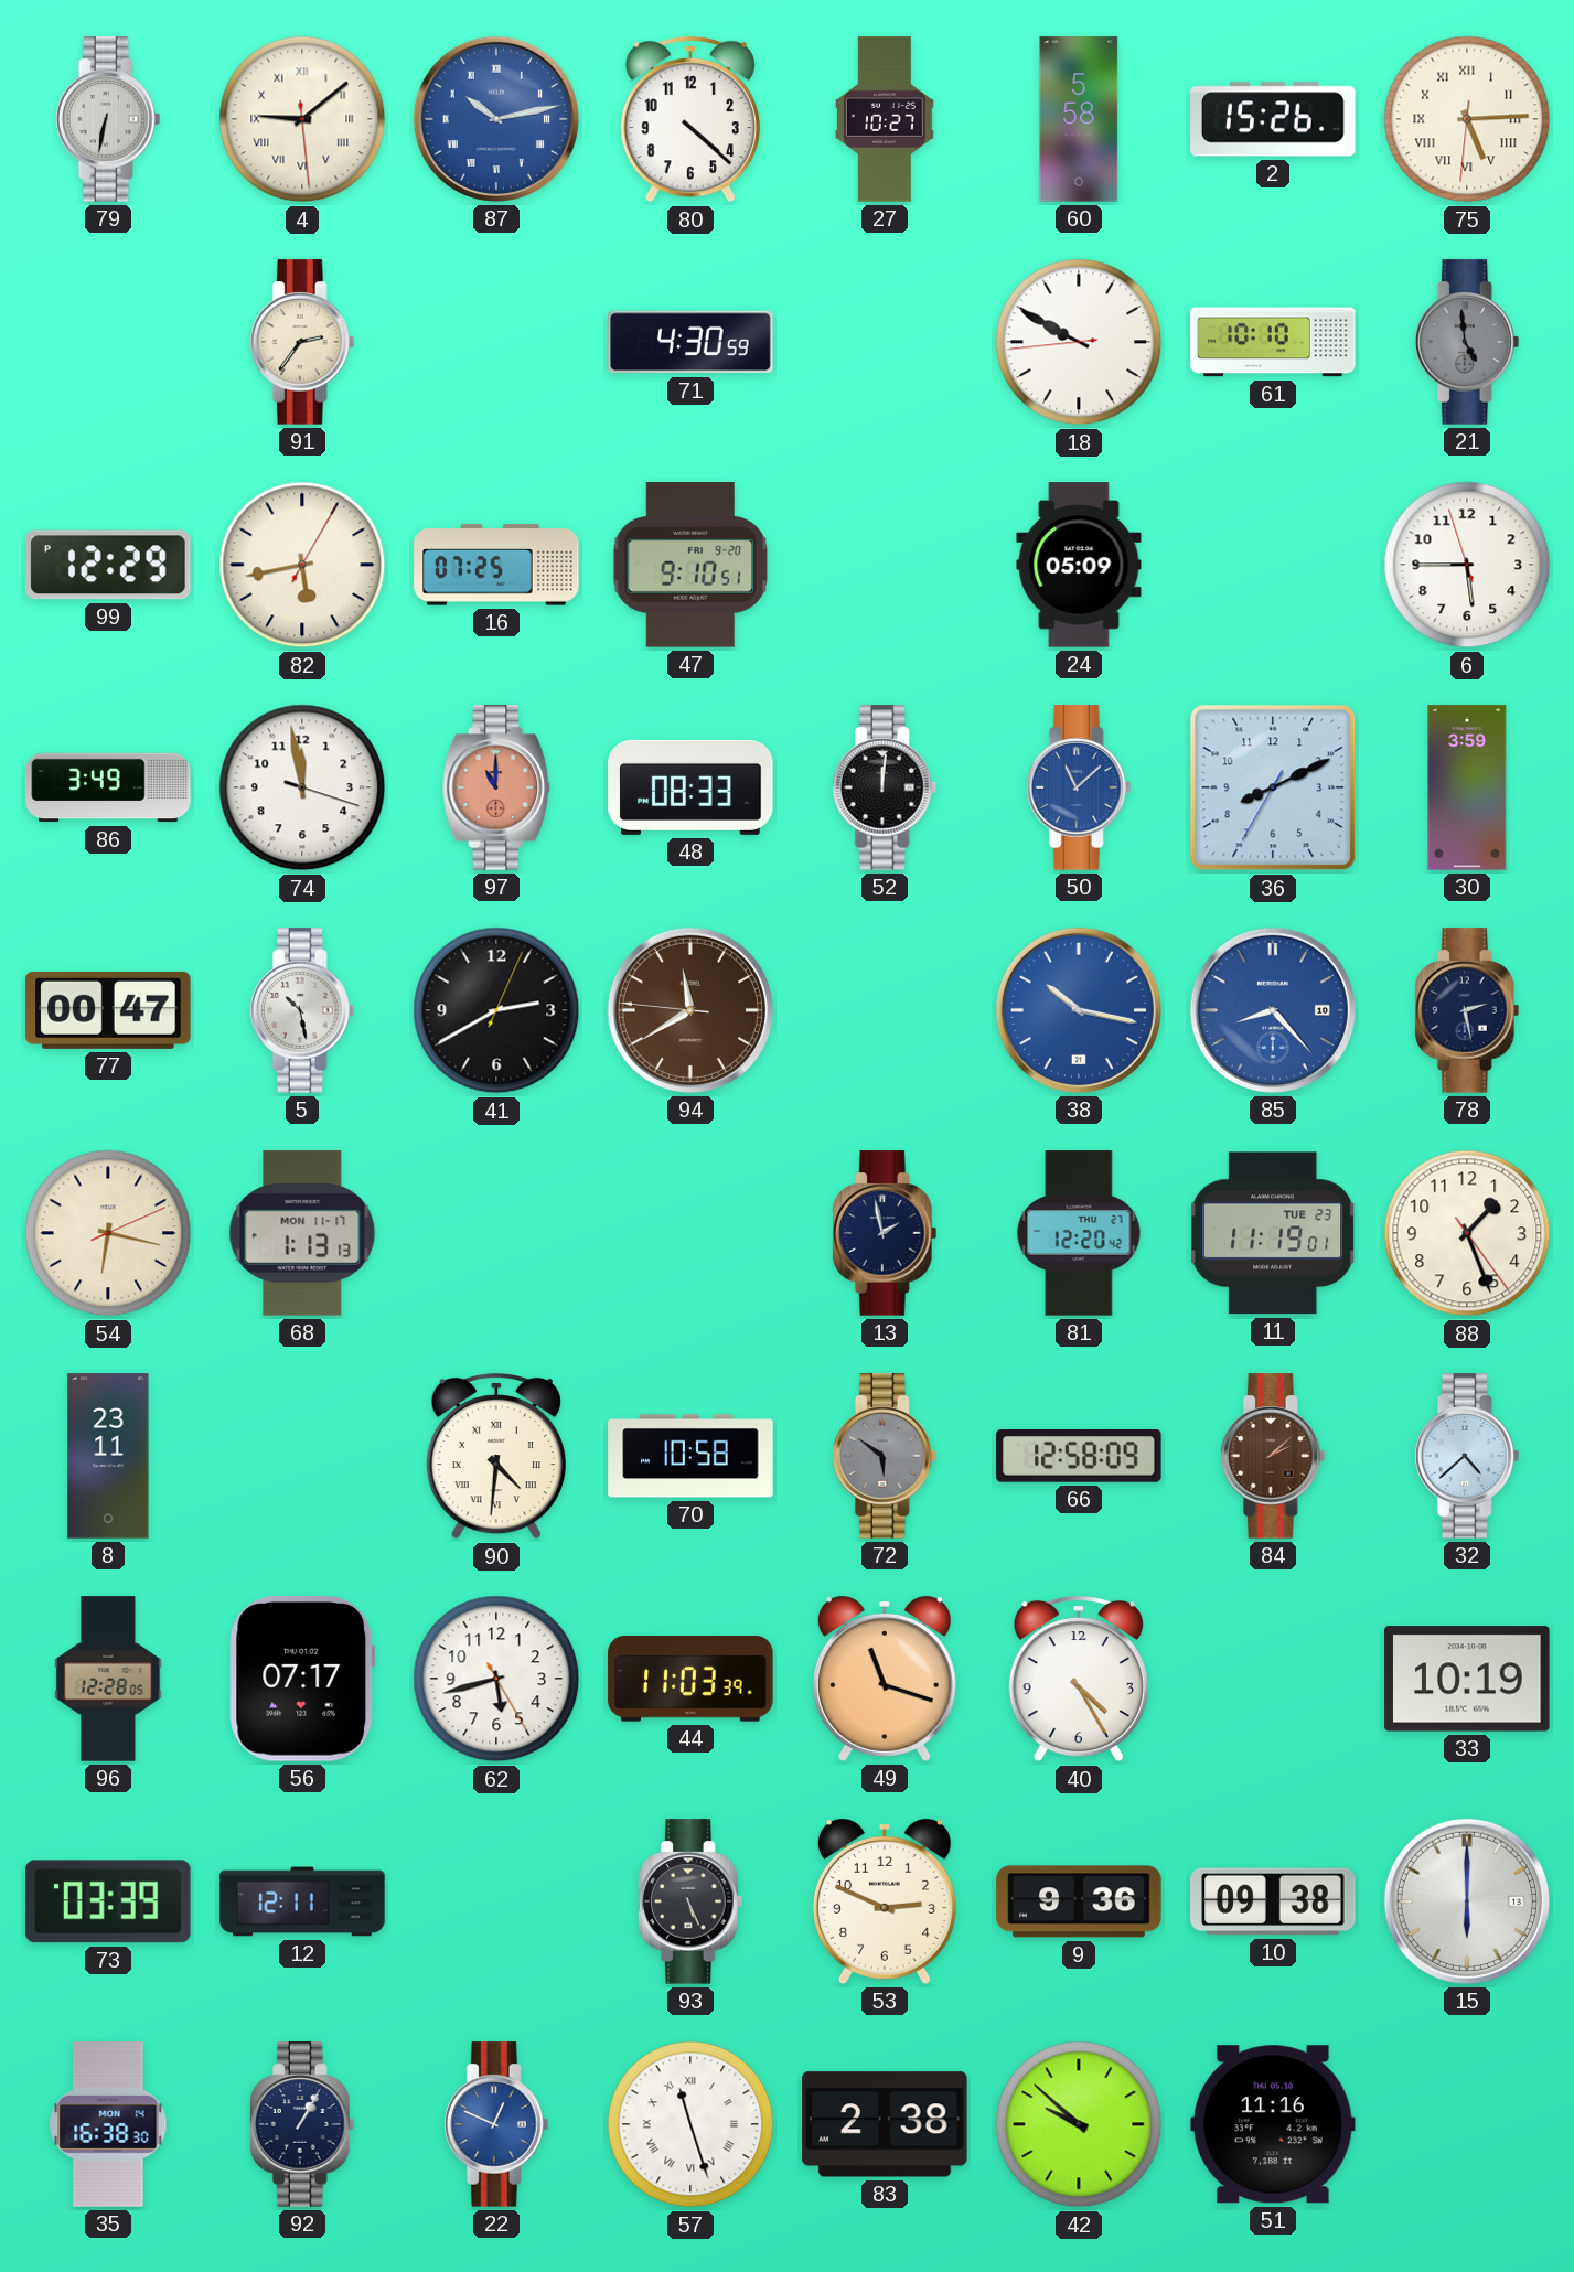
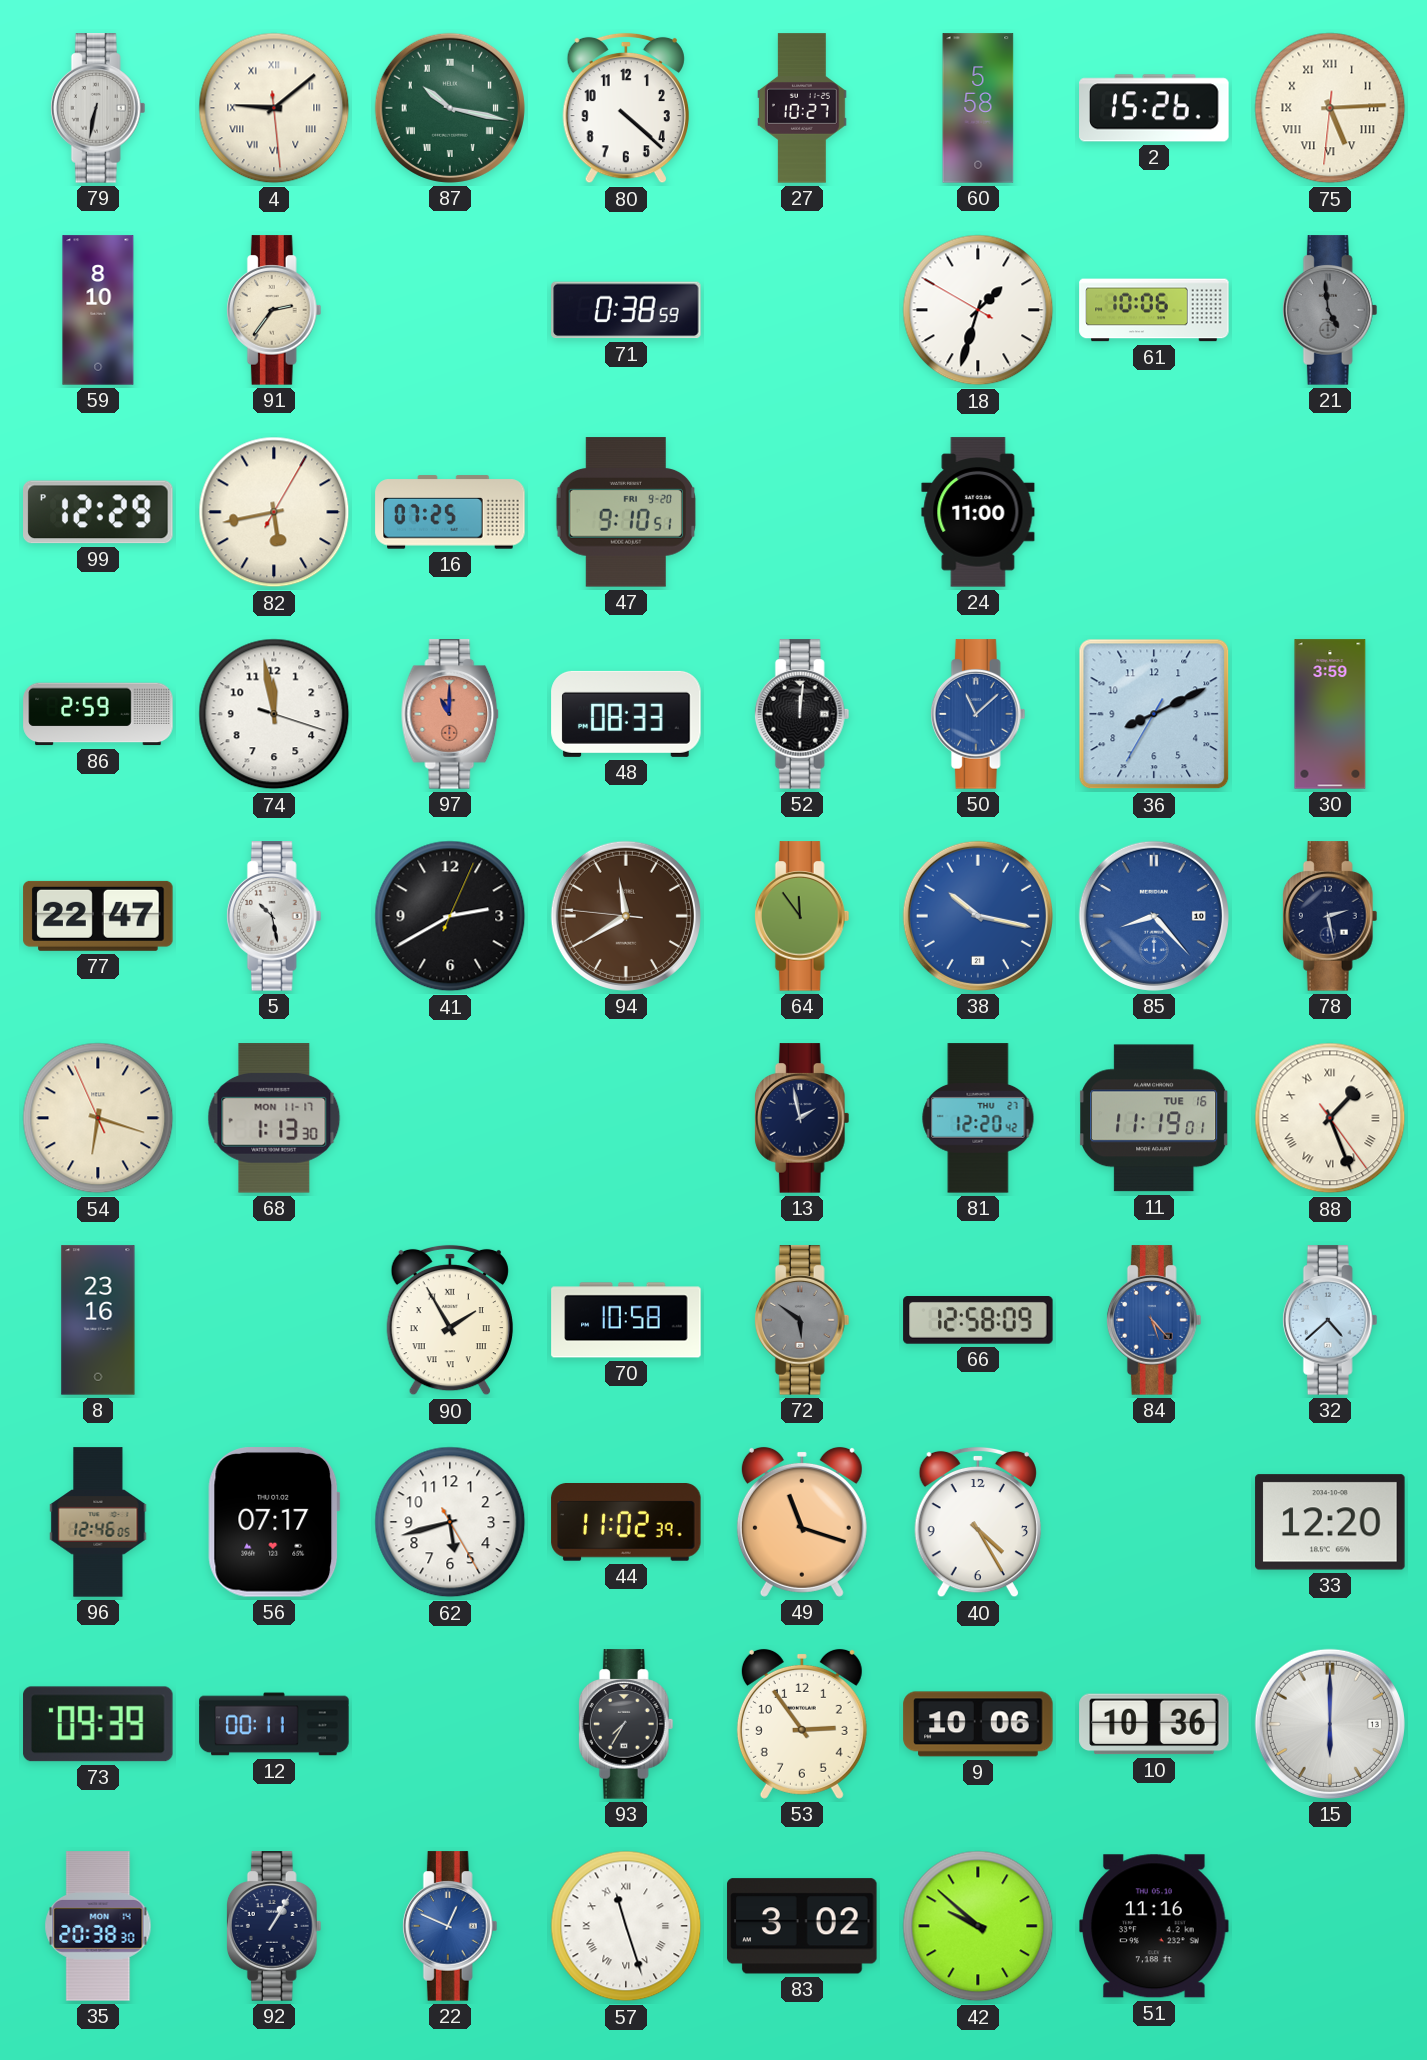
87: 10:13 -> 10:17 (450, 108)
87 dial: blue -> green (450, 108)
59: none -> 8:10 (98, 310)
71: 4:30 -> 0:38 (626, 310)
18: 9:49 -> 1:32 (978, 310)
61: 10:10 -> 10:06 (1154, 310)
24: 05:09 -> 11:00 (978, 512)
6: 5:44 -> none (1467, 565)
86: 3:49 -> 2:59 (98, 714)
77: 00:47 -> 22:47 (98, 916)
64: none -> 11:54 (802, 916)
54: 6:17:11 -> 6:17:56 (98, 1118)
68: 1:13:13 -> 1:13:30 (274, 1118)
11 date: TUE 23 -> TUE 16 (1155, 1118)
88 numerals: Arabic -> Roman (1330, 1118)
8: 23:11 -> 23:16 (98, 1320)
90: 4:31 -> 1:55 (450, 1320)
84: 2:08 -> 5:23 (1154, 1320)
84 dial: brown -> blue (1154, 1320)
96: 12:28 -> 12:46 (98, 1522)
44: 11:03 -> 11:02 (626, 1523)
33: 10:19 -> 12:20 (1330, 1522)
73: 03:39 -> 09:39 (98, 1724)
12: 12:11 -> 00:11 (274, 1724)
93: 5:26 -> 7:35 (626, 1724)
53: 2:49 -> 2:54 (802, 1724)
9: 9:36 -> 10:06 (978, 1724)
10: 09:38 -> 10:36 (1154, 1724)
35: 16:38 -> 20:38 (98, 1926)
83: 2:38 -> 3:02 (802, 1926)
